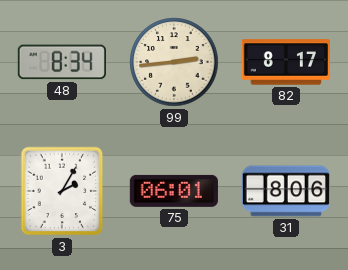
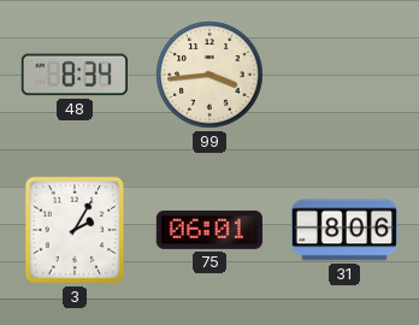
99: 2:44 -> 3:44 (209, 75)
82: 8:17 -> none (286, 62)
